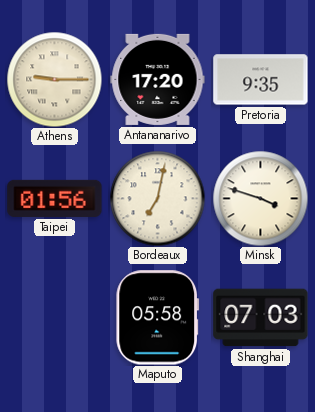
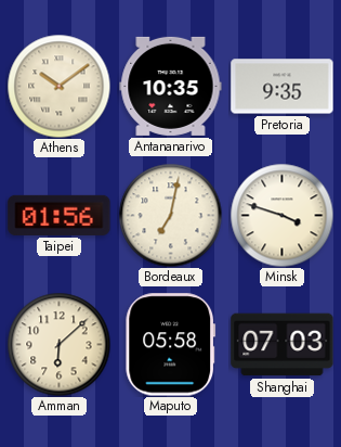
Athens: 9:15 -> 10:09 (58, 86)
Antananarivo: 17:20 -> 10:35 (171, 86)
Amman: none -> 6:08 (58, 344)
